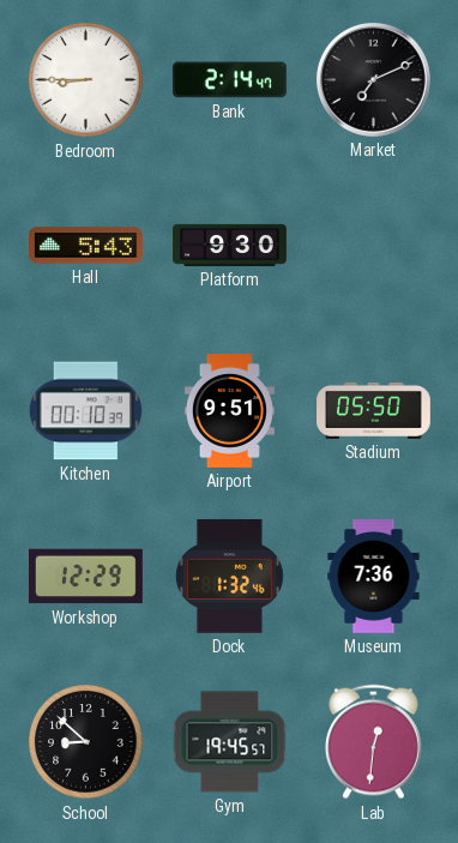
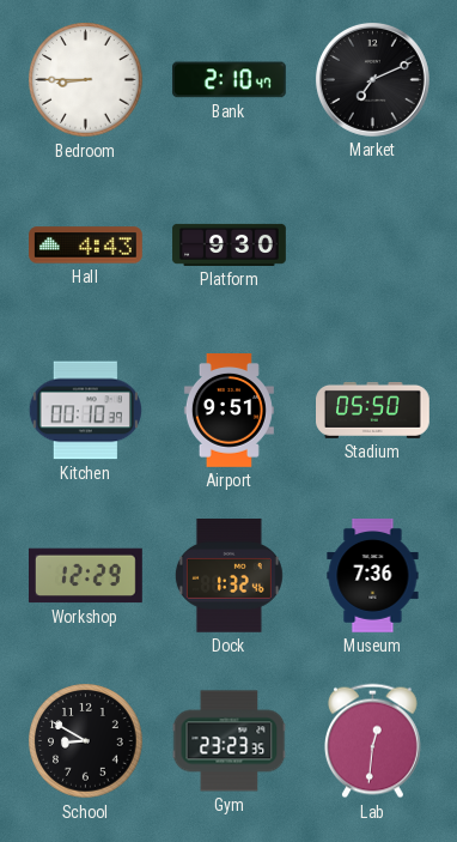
Bank: 2:14 -> 2:10 (228, 80)
Hall: 5:43 -> 4:43 (86, 246)
School: 8:52 -> 8:50 (86, 741)
Gym: 19:45 -> 23:23 (230, 741)
